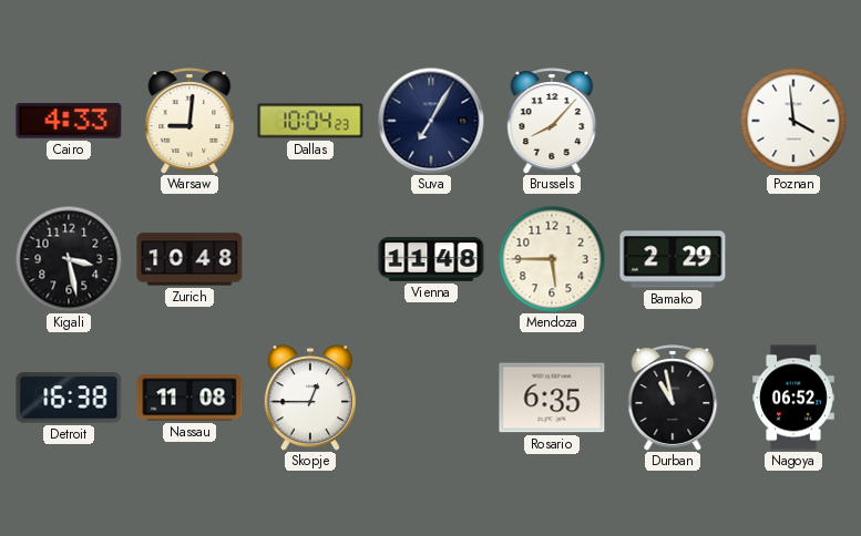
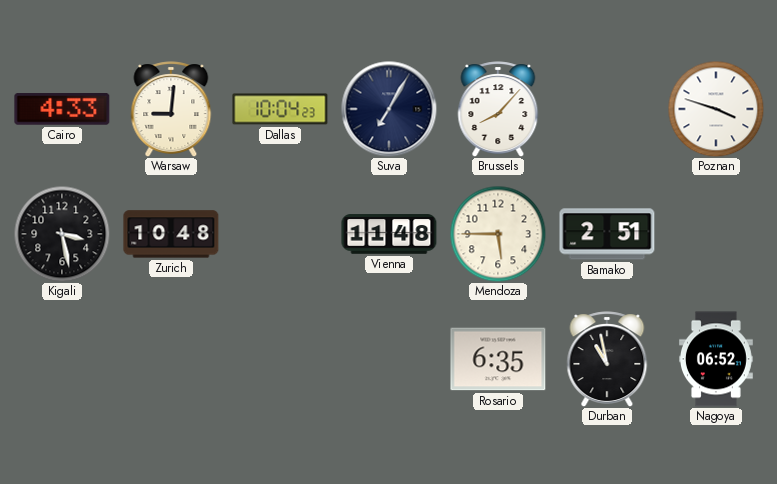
Poznan: 3:59 -> 3:48 (716, 109)
Bamako: 2:29 -> 2:51 (607, 234)
Detroit: 16:38 -> none (69, 398)
Nassau: 11:08 -> none (189, 398)
Skopje: 12:45 -> none (309, 399)
